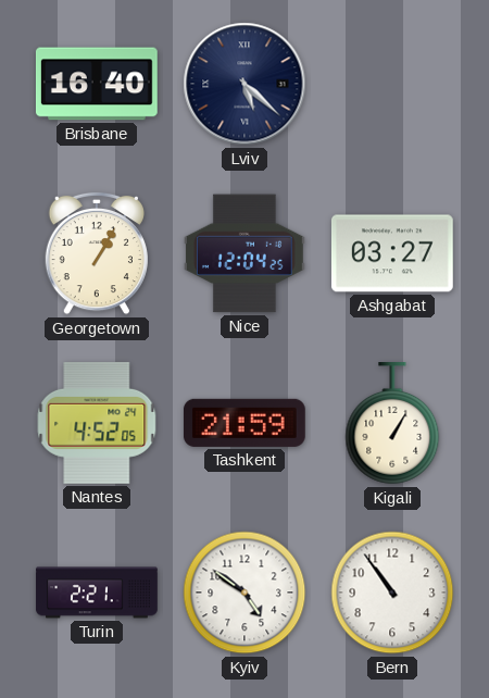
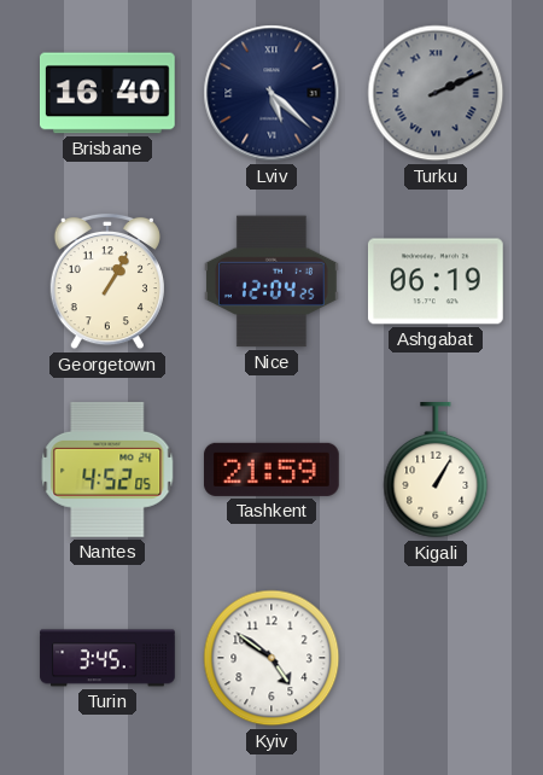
Turku: none -> 2:11 (436, 93)
Ashgabat: 03:27 -> 06:19 (436, 281)
Turin: 2:21 -> 3:45 (107, 658)
Bern: 10:54 -> none (392, 593)
